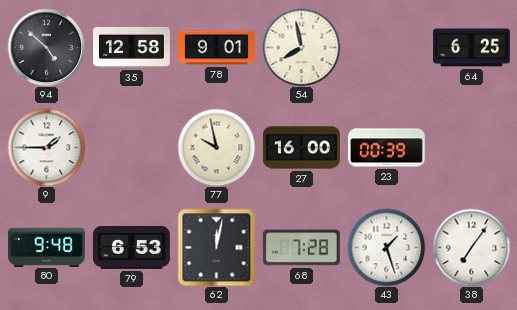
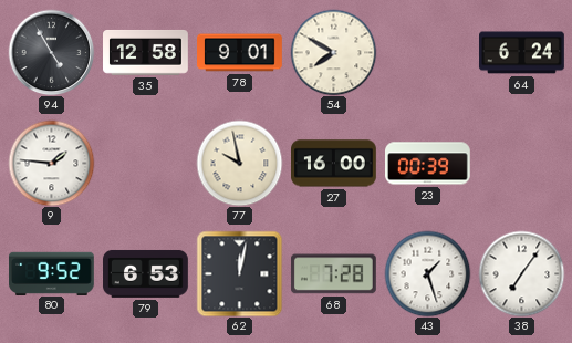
94: 4:52 -> 4:55 (51, 52)
54: 7:58 -> 7:50 (333, 52)
64: 6:25 -> 6:24 (522, 53)
9: 1:45 -> 1:46 (51, 163)
80: 9:48 -> 9:52 (52, 273)
